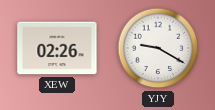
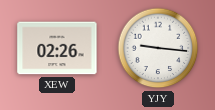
YJY: 9:20 -> 9:16 (158, 48)
